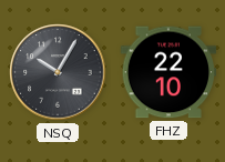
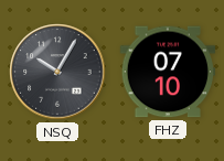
FHZ: 22:10 -> 07:10 (168, 72)
